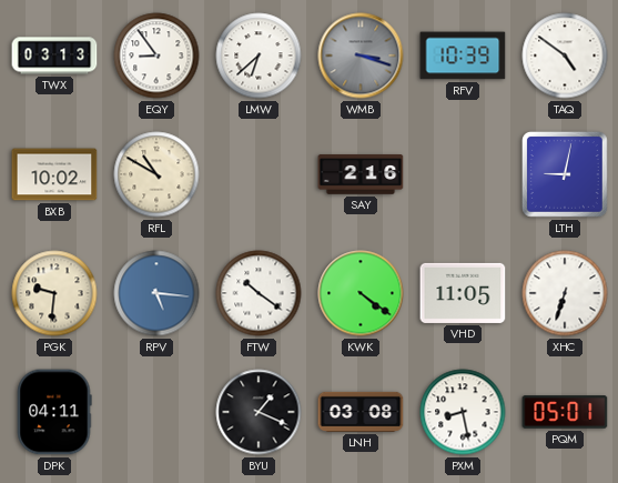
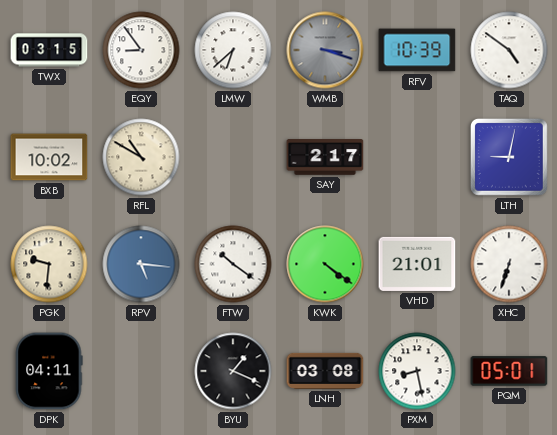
TWX: 03:13 -> 03:15 (49, 50)
SAY: 2:16 -> 2:17 (325, 157)
VHD: 11:05 -> 21:01 (417, 264)
